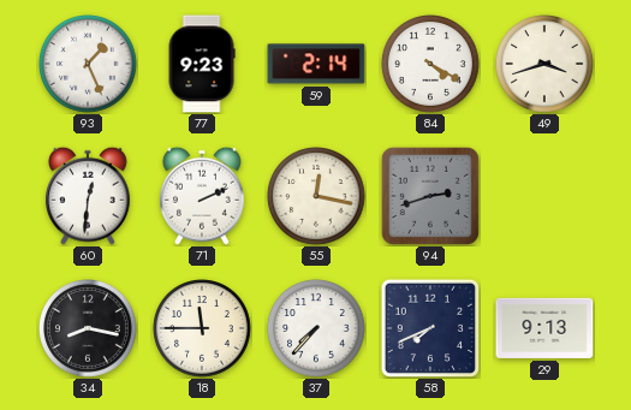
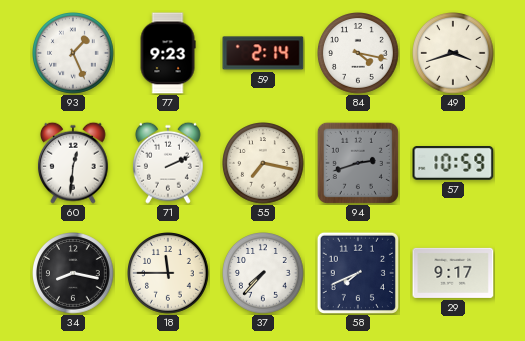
84: 4:20 -> 4:17 (359, 54)
55: 12:17 -> 7:17 (264, 164)
57: none -> 10:59 (453, 164)
29: 9:13 -> 9:17 (453, 273)
